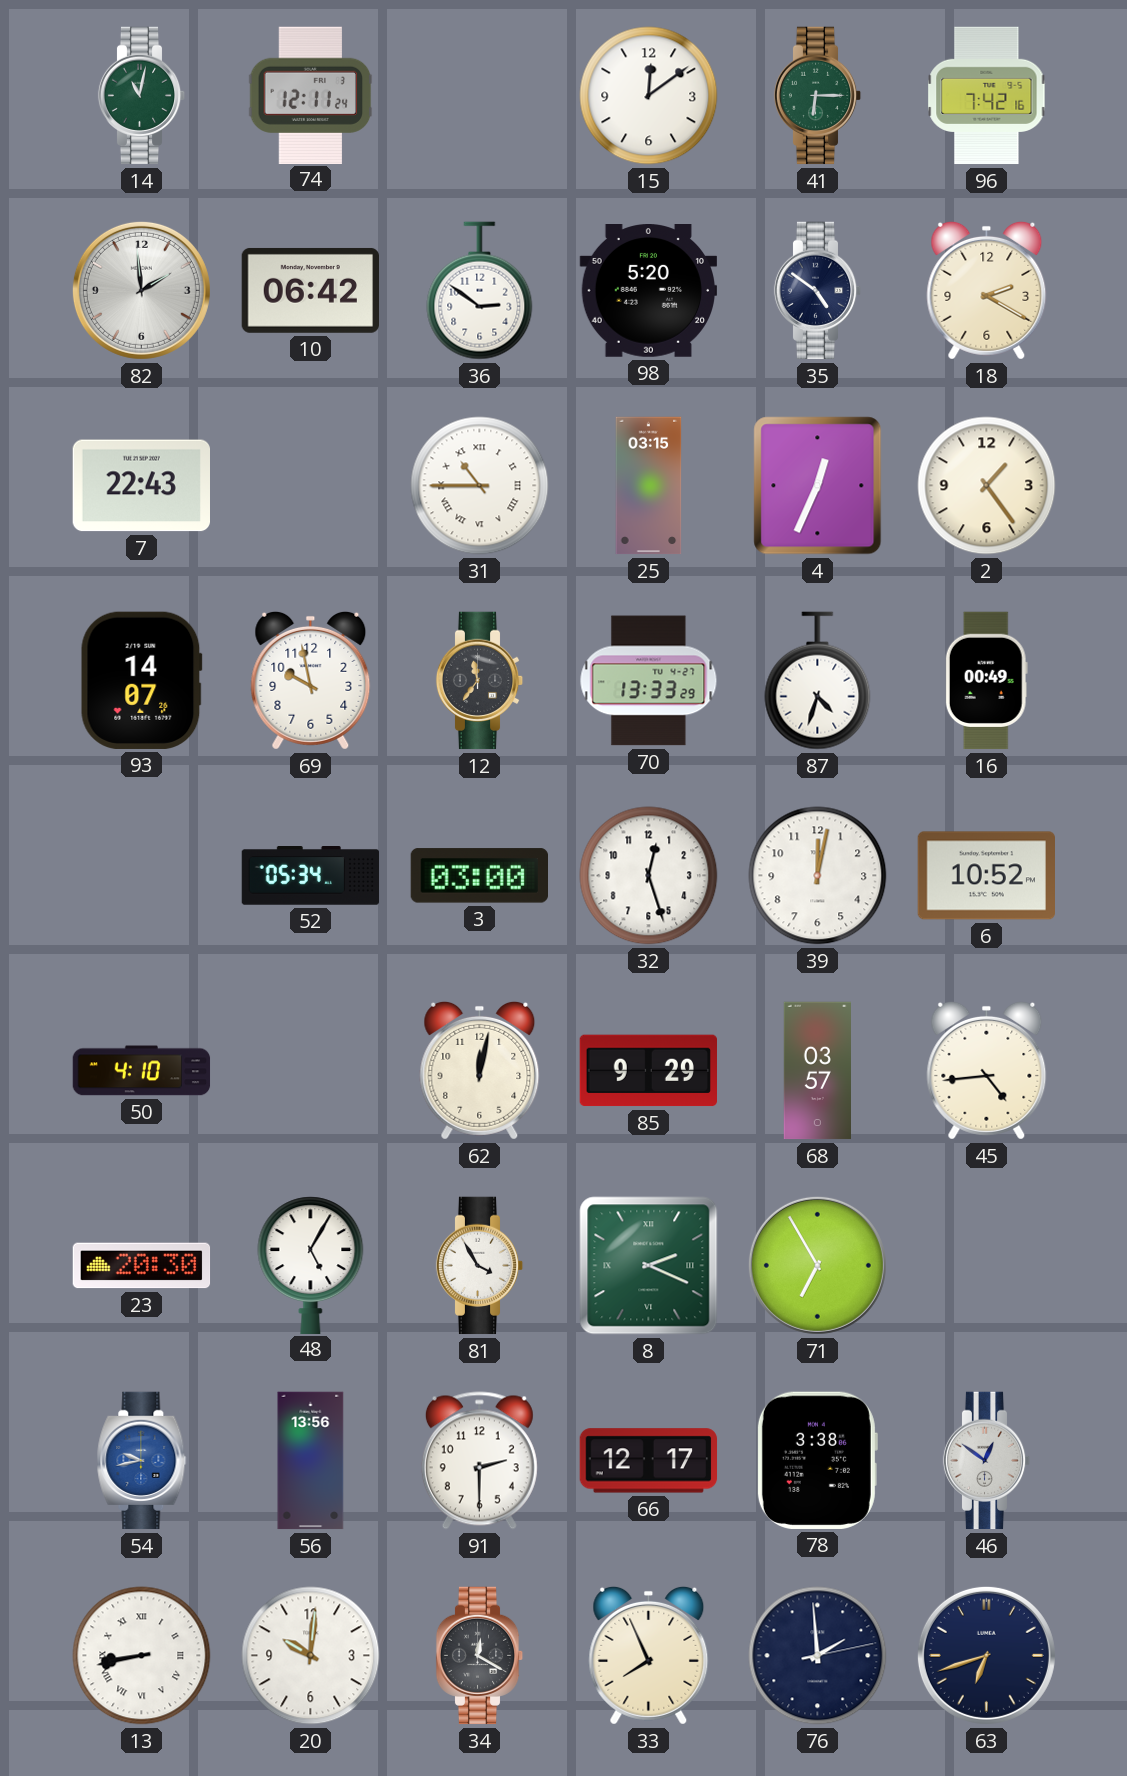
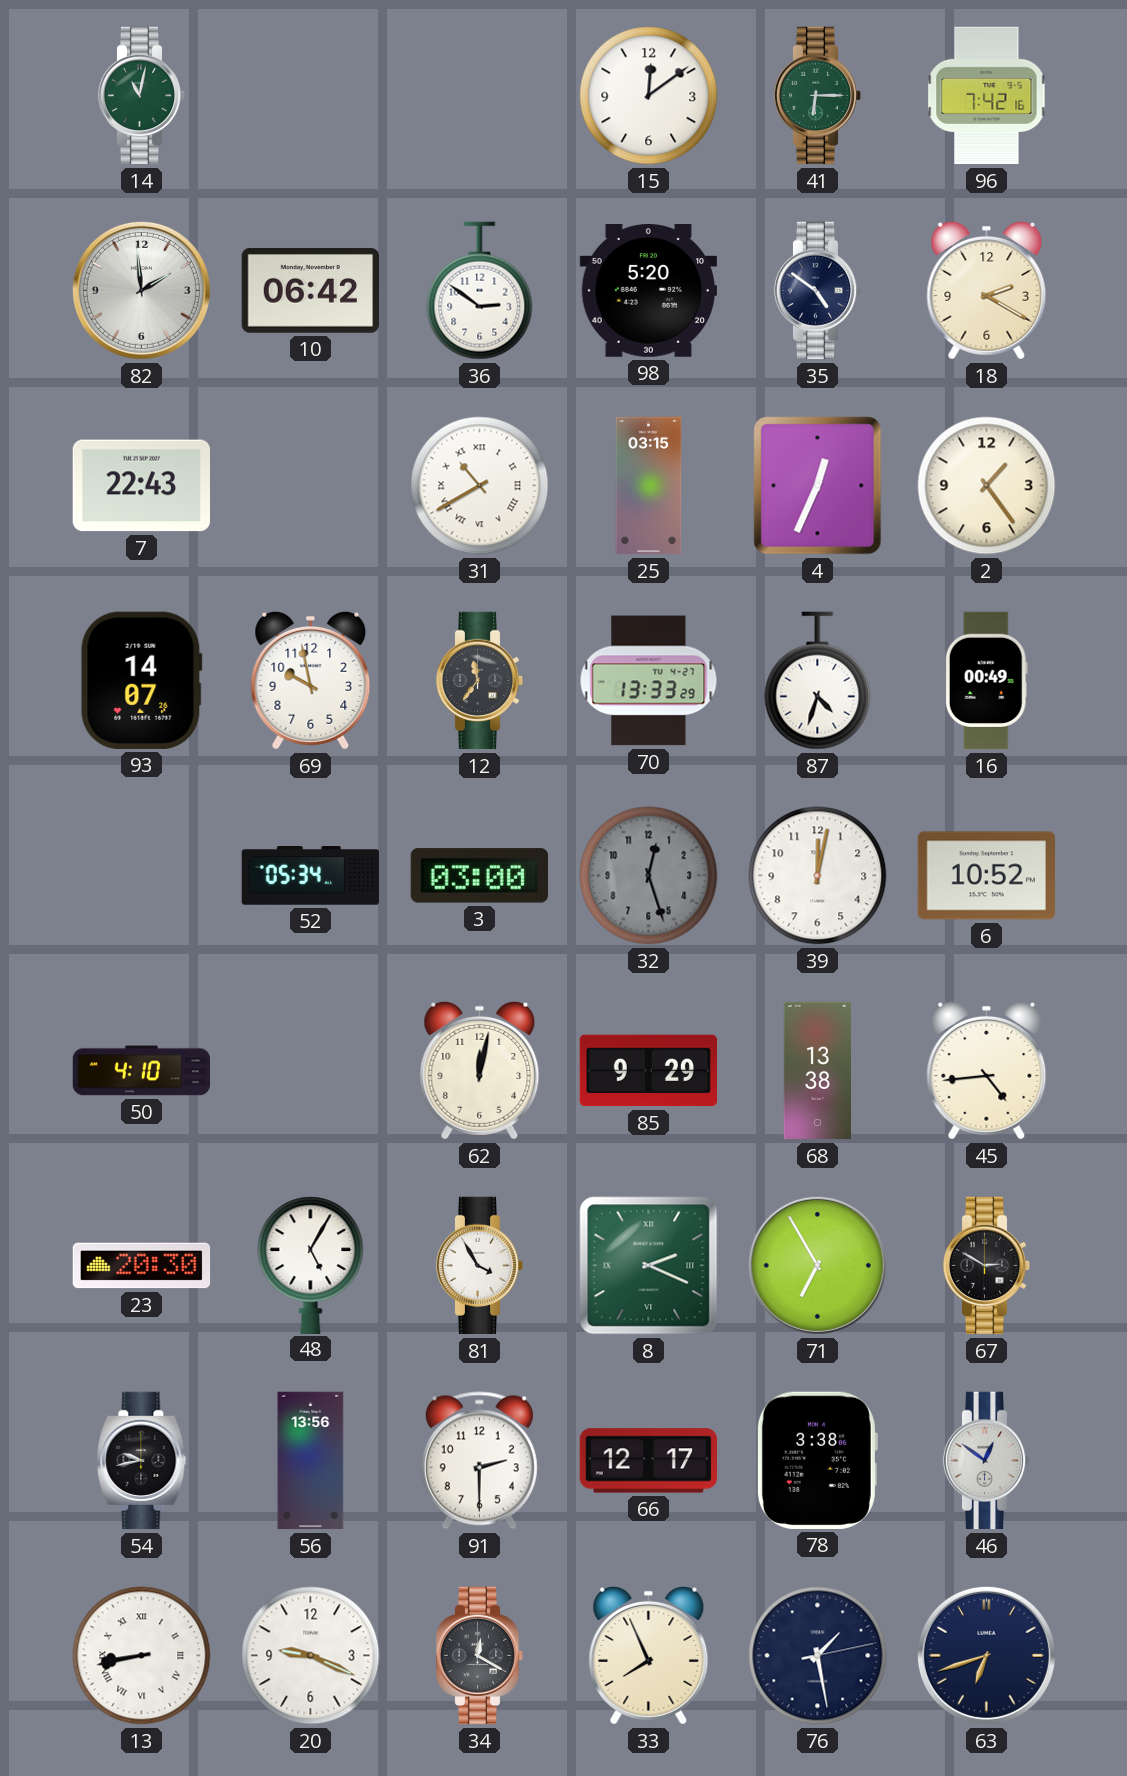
74: 12:11 -> none (311, 95)
31: 10:45 -> 10:40 (480, 486)
32 dial: white -> grey (649, 876)
68: 03:57 -> 13:38 (817, 1071)
67: none -> 2:50 (987, 1266)
54 dial: blue -> black (142, 1461)
20: 10:01 -> 9:19 (311, 1656)
76: 1:59 -> 1:28 (818, 1656)
